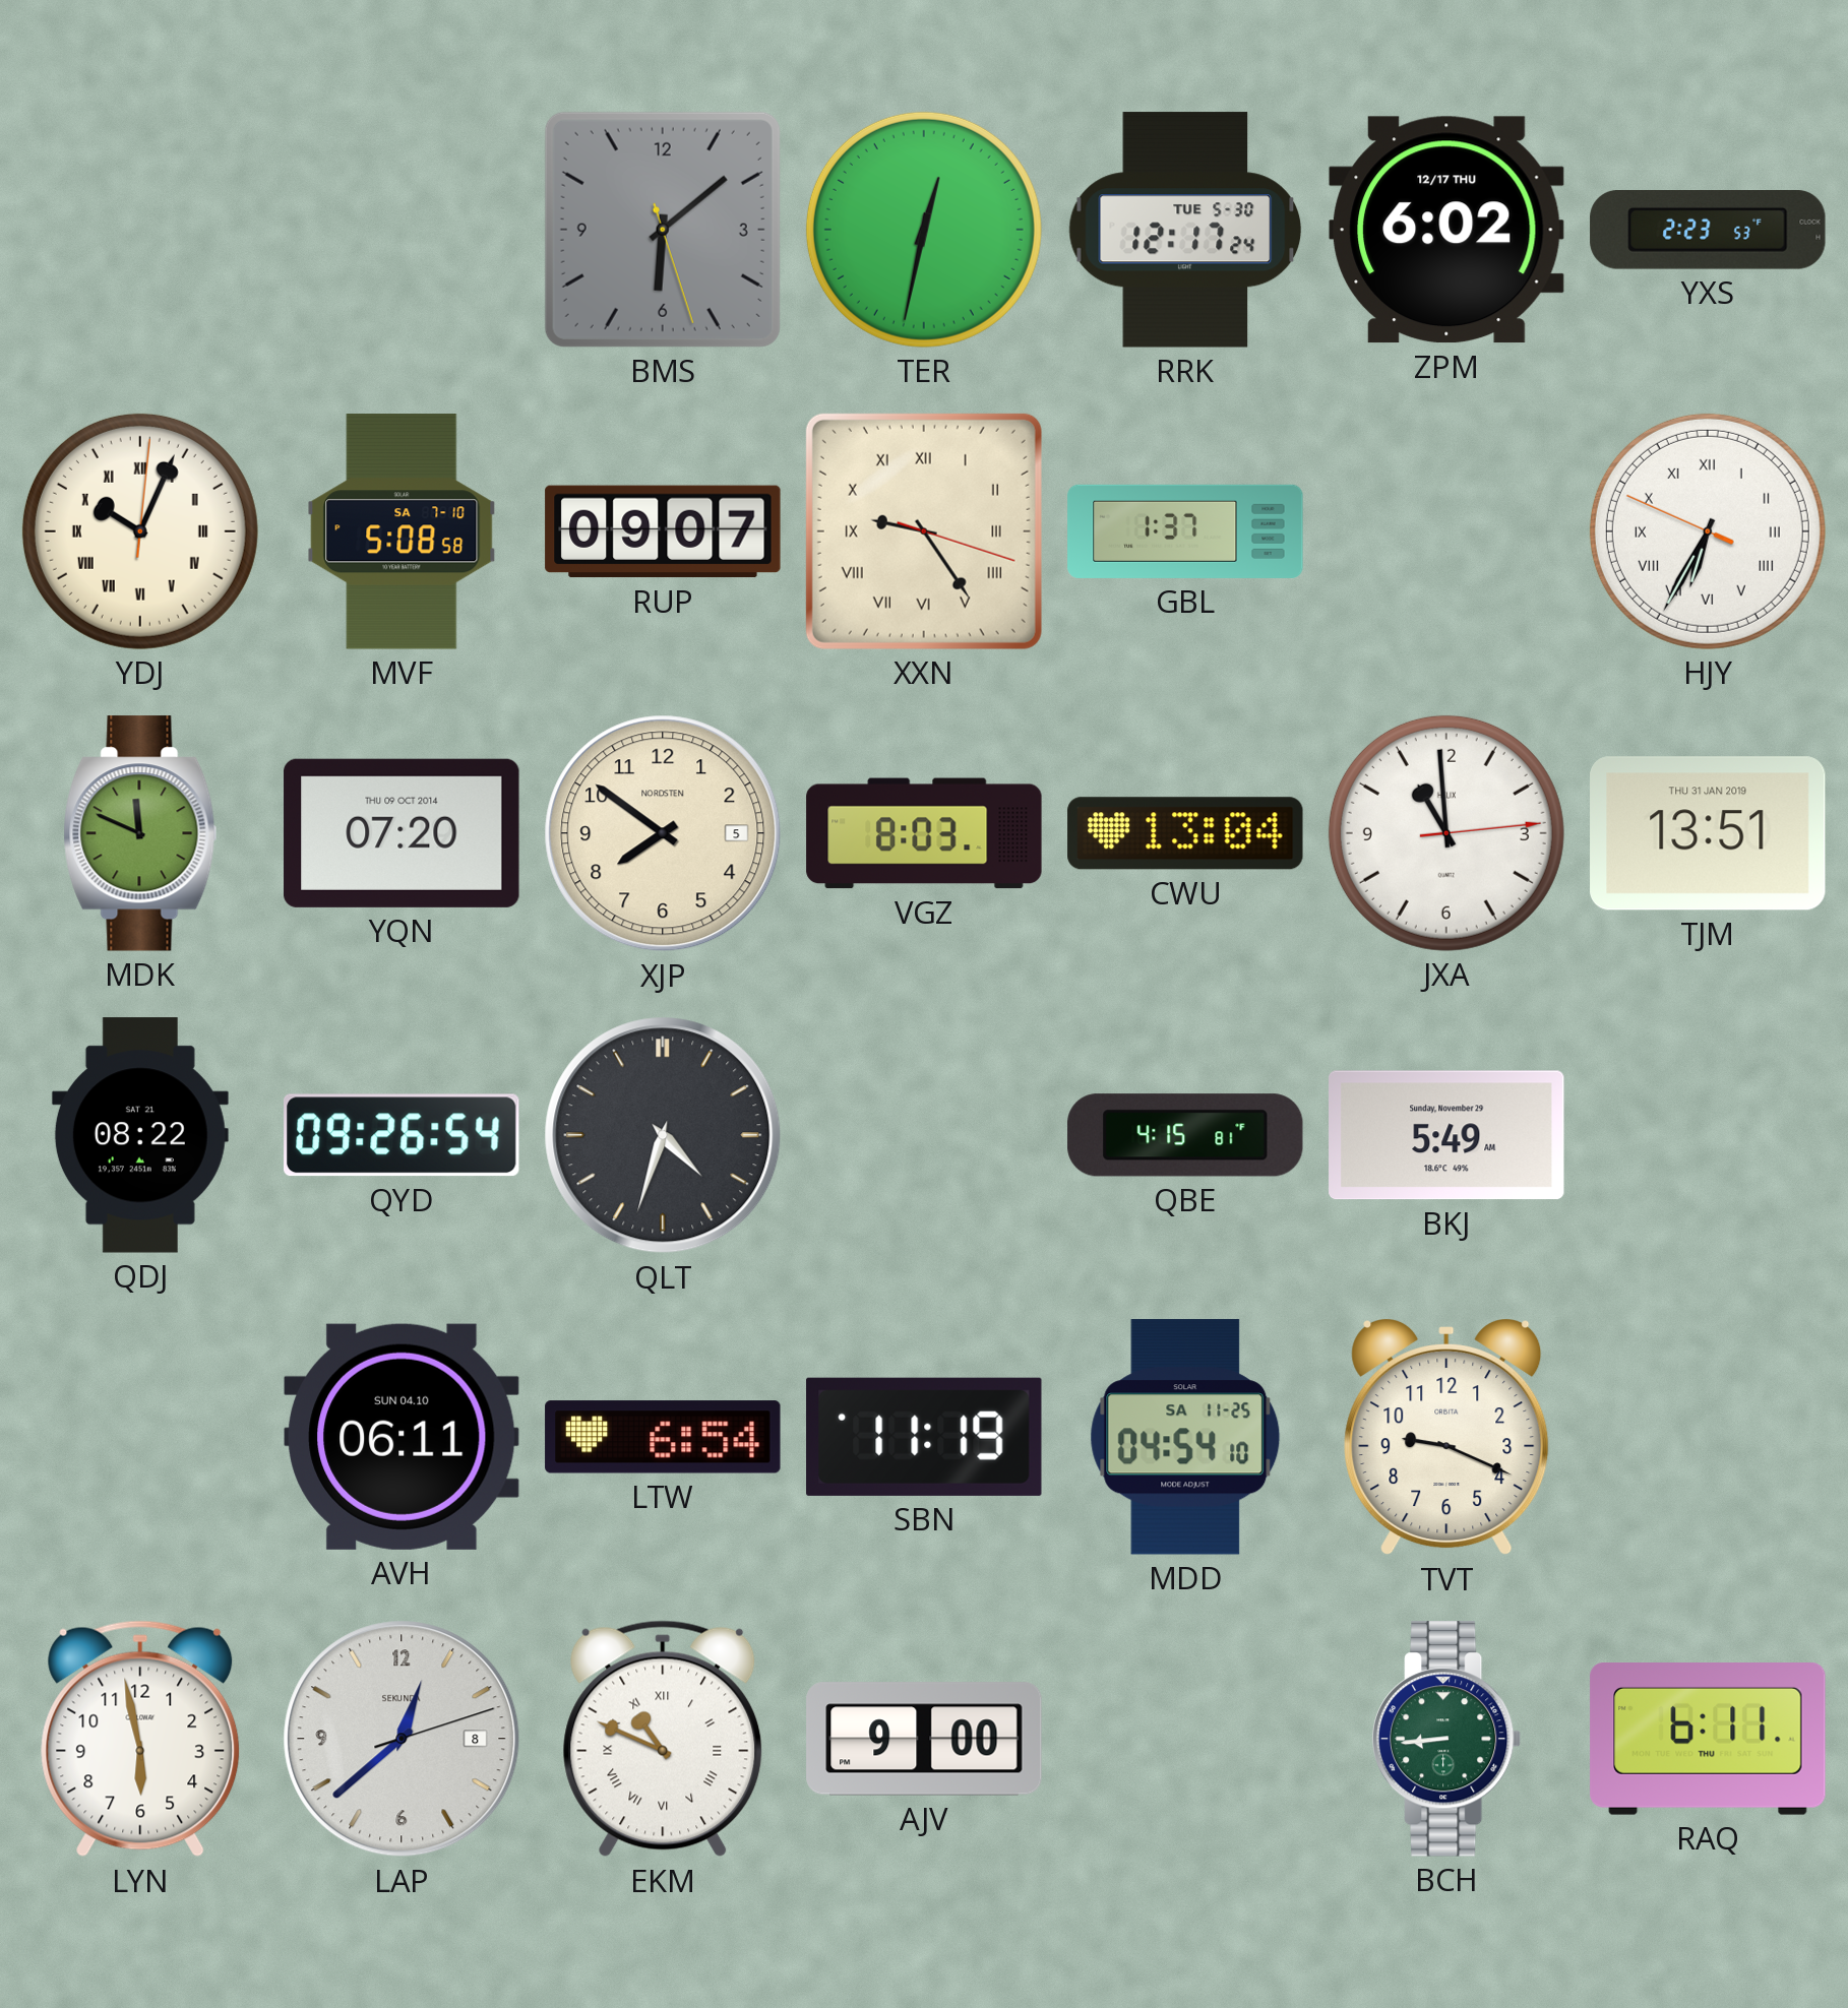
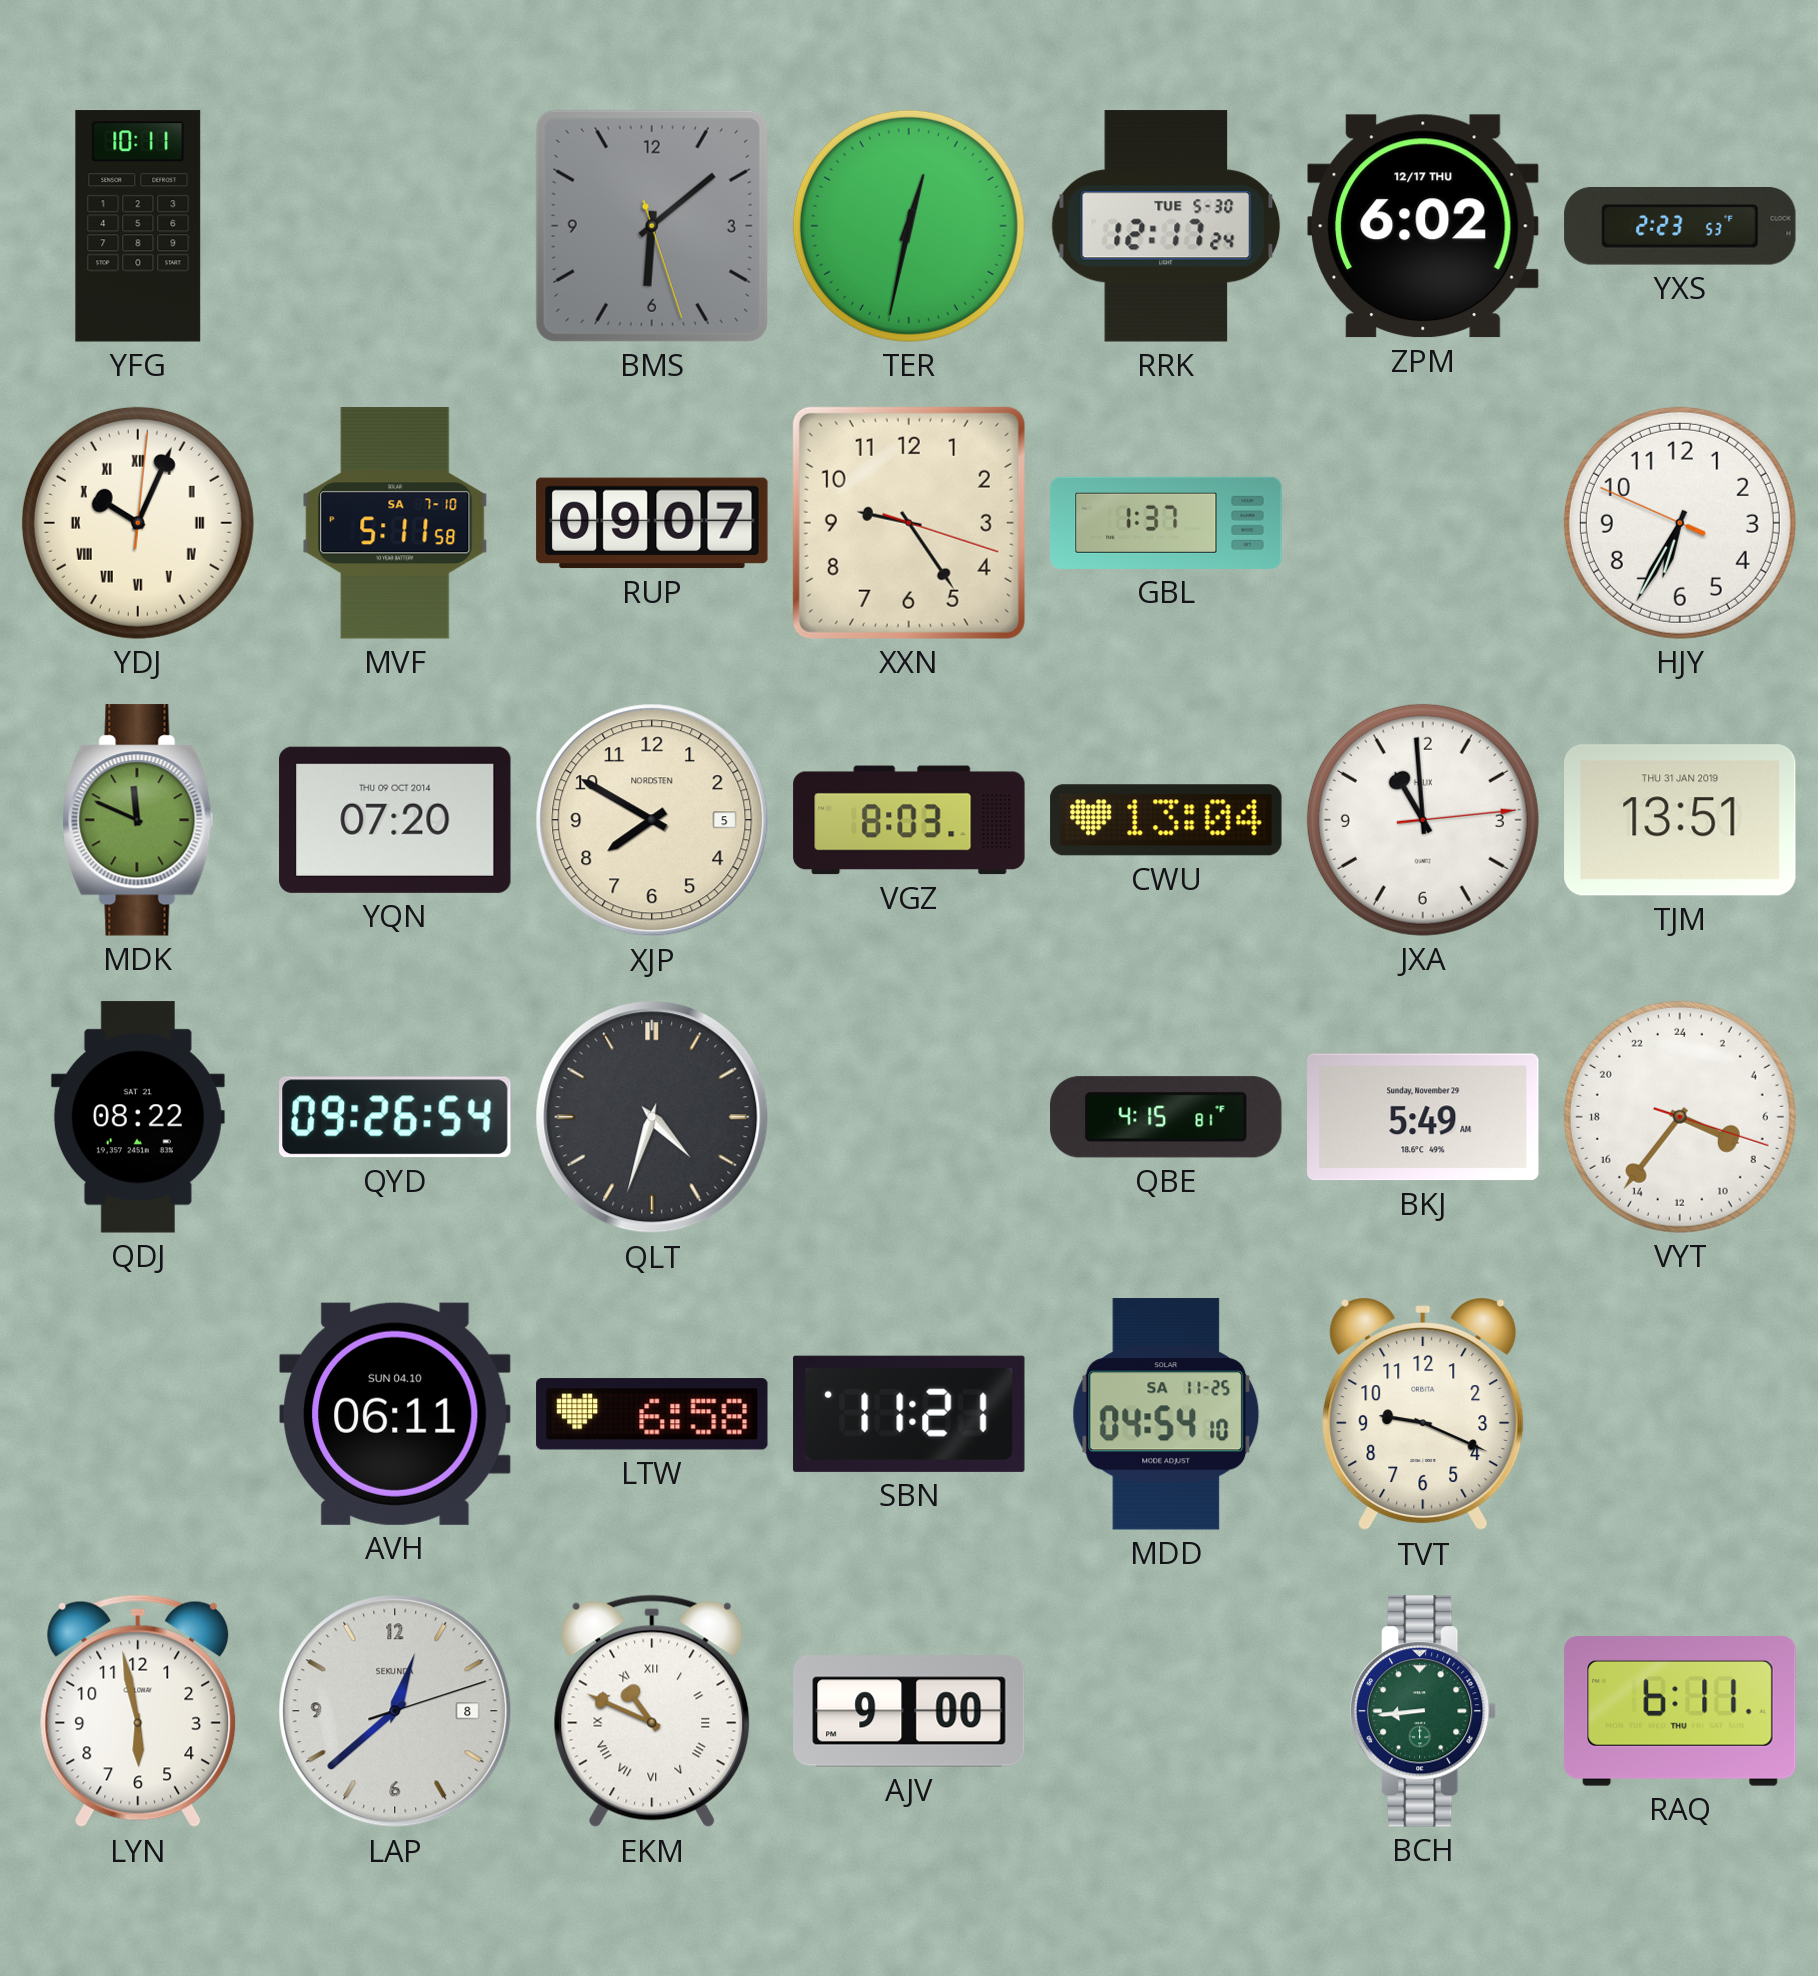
YFG: none -> 10:11 (138, 226)
MVF: 5:08 -> 5:11 (395, 523)
XXN numerals: Roman -> Arabic (909, 523)
HJY numerals: Roman -> Arabic (1680, 523)
XJP: 7:51 -> 7:50 (652, 820)
VYT: none -> 7:36 (1680, 1117)
LTW: 6:54 -> 6:58 (652, 1414)
SBN: 11:19 -> 11:21 (909, 1414)
